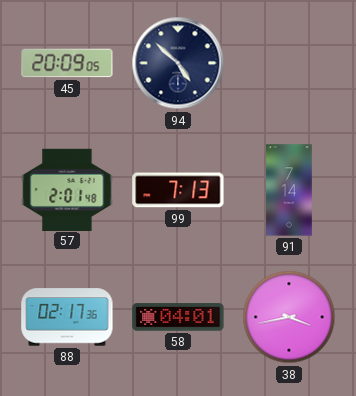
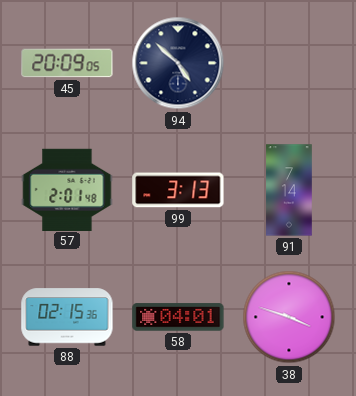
99: 7:13 -> 3:13 (178, 190)
88: 02:17 -> 02:15 (67, 317)
38: 3:43 -> 3:48 (289, 317)
